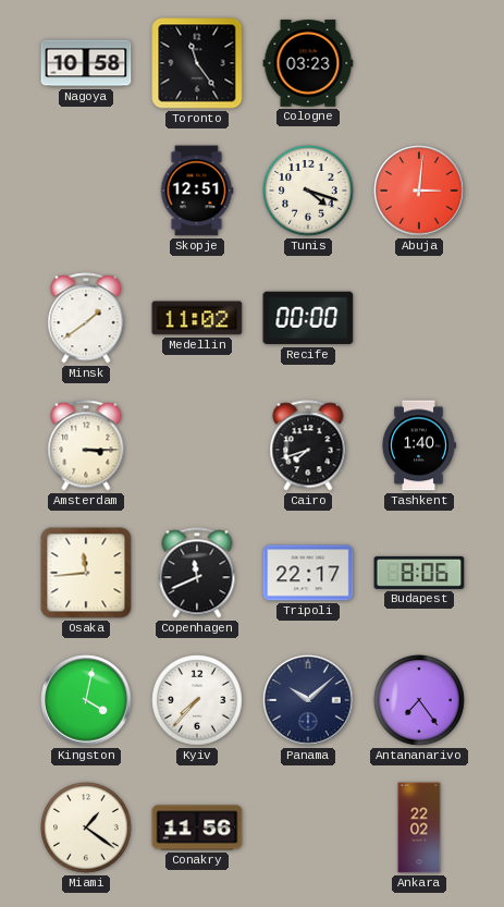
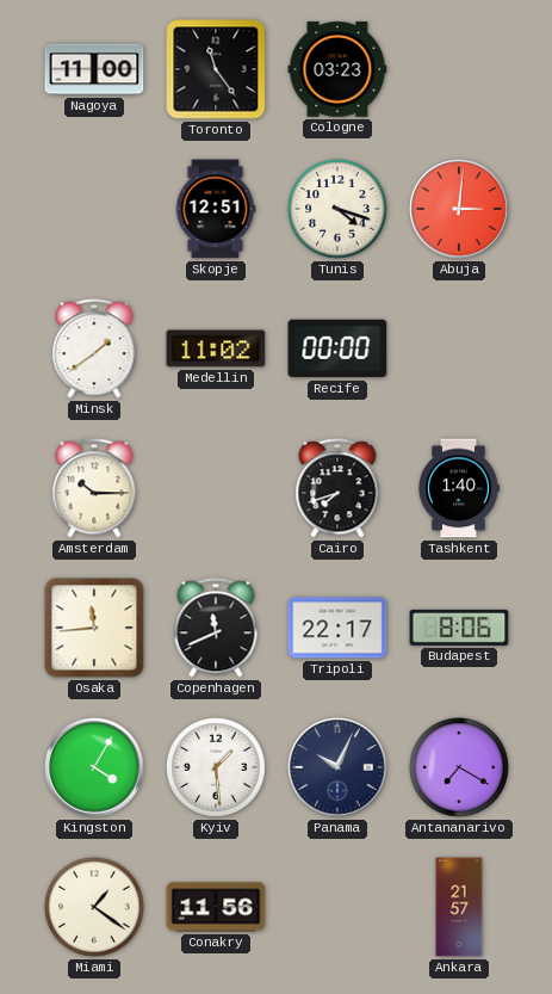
Nagoya: 10:58 -> 11:00 (94, 69)
Amsterdam: 3:15 -> 10:15 (94, 488)
Kingston: 4:02 -> 4:05 (94, 767)
Kyiv: 7:37 -> 1:29 (216, 767)
Panama: 10:08 -> 10:04 (337, 767)
Antananarivo: 7:24 -> 7:20 (459, 767)
Ankara: 22:02 -> 21:57 (459, 907)
